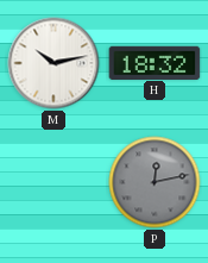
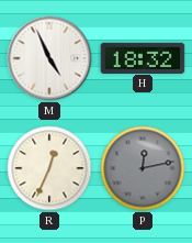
M: 10:13 -> 4:56 (49, 58)
R: none -> 12:34 (49, 168)
